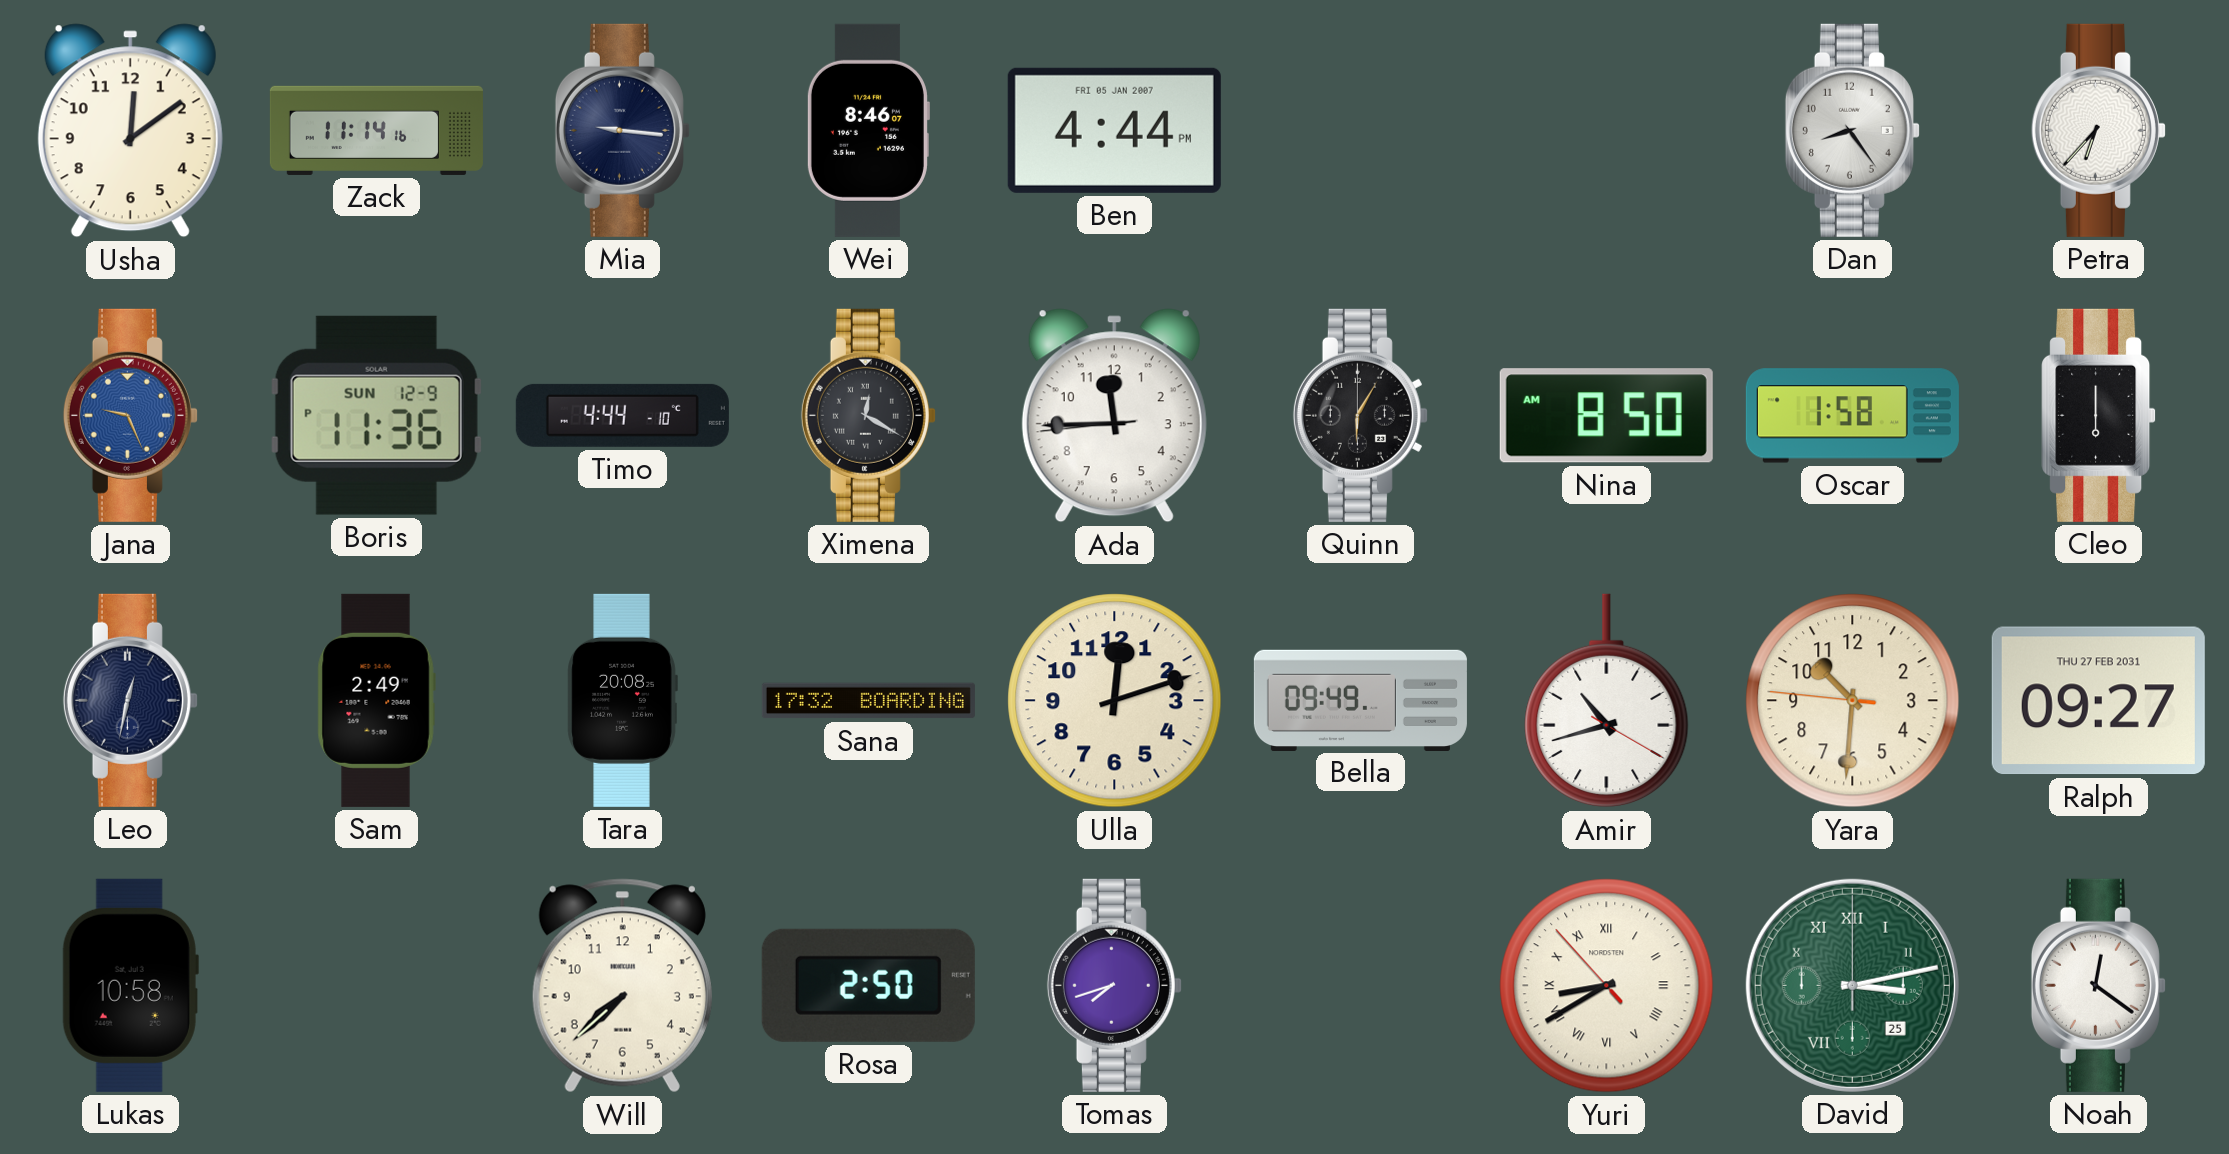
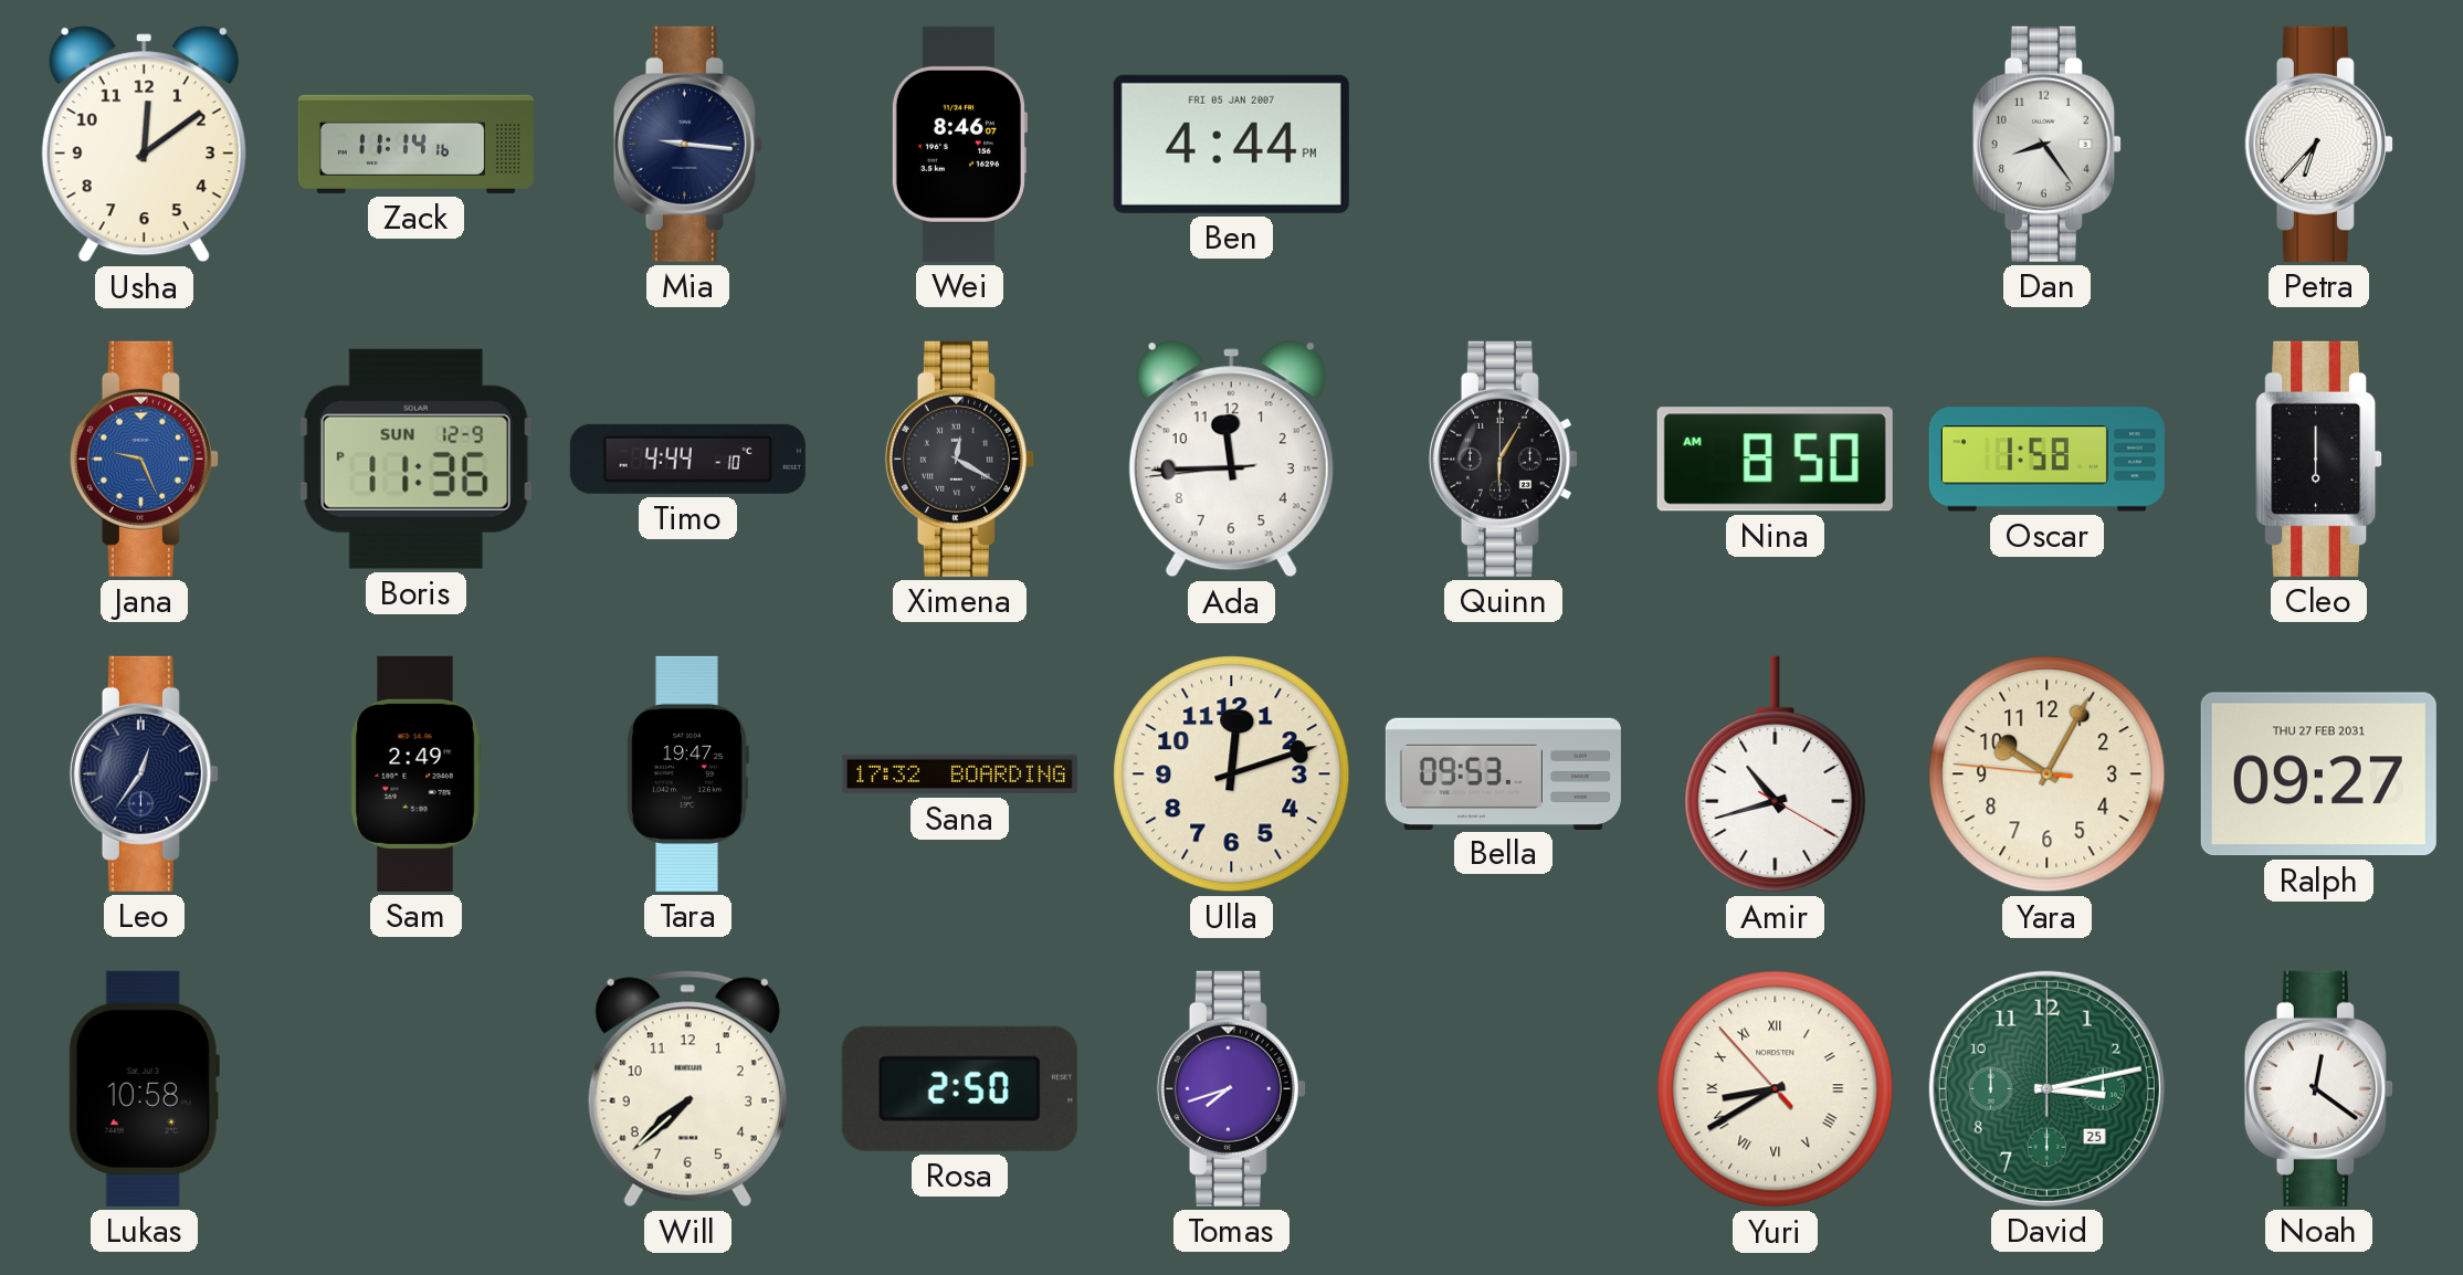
Leo: 12:32 -> 12:36 (144, 773)
Tara: 20:08 -> 19:47 (687, 773)
Bella: 09:49 -> 09:53 (1503, 773)
Yara: 10:30 -> 10:04 (2048, 775)
David numerals: Roman -> Arabic (2046, 1088)
